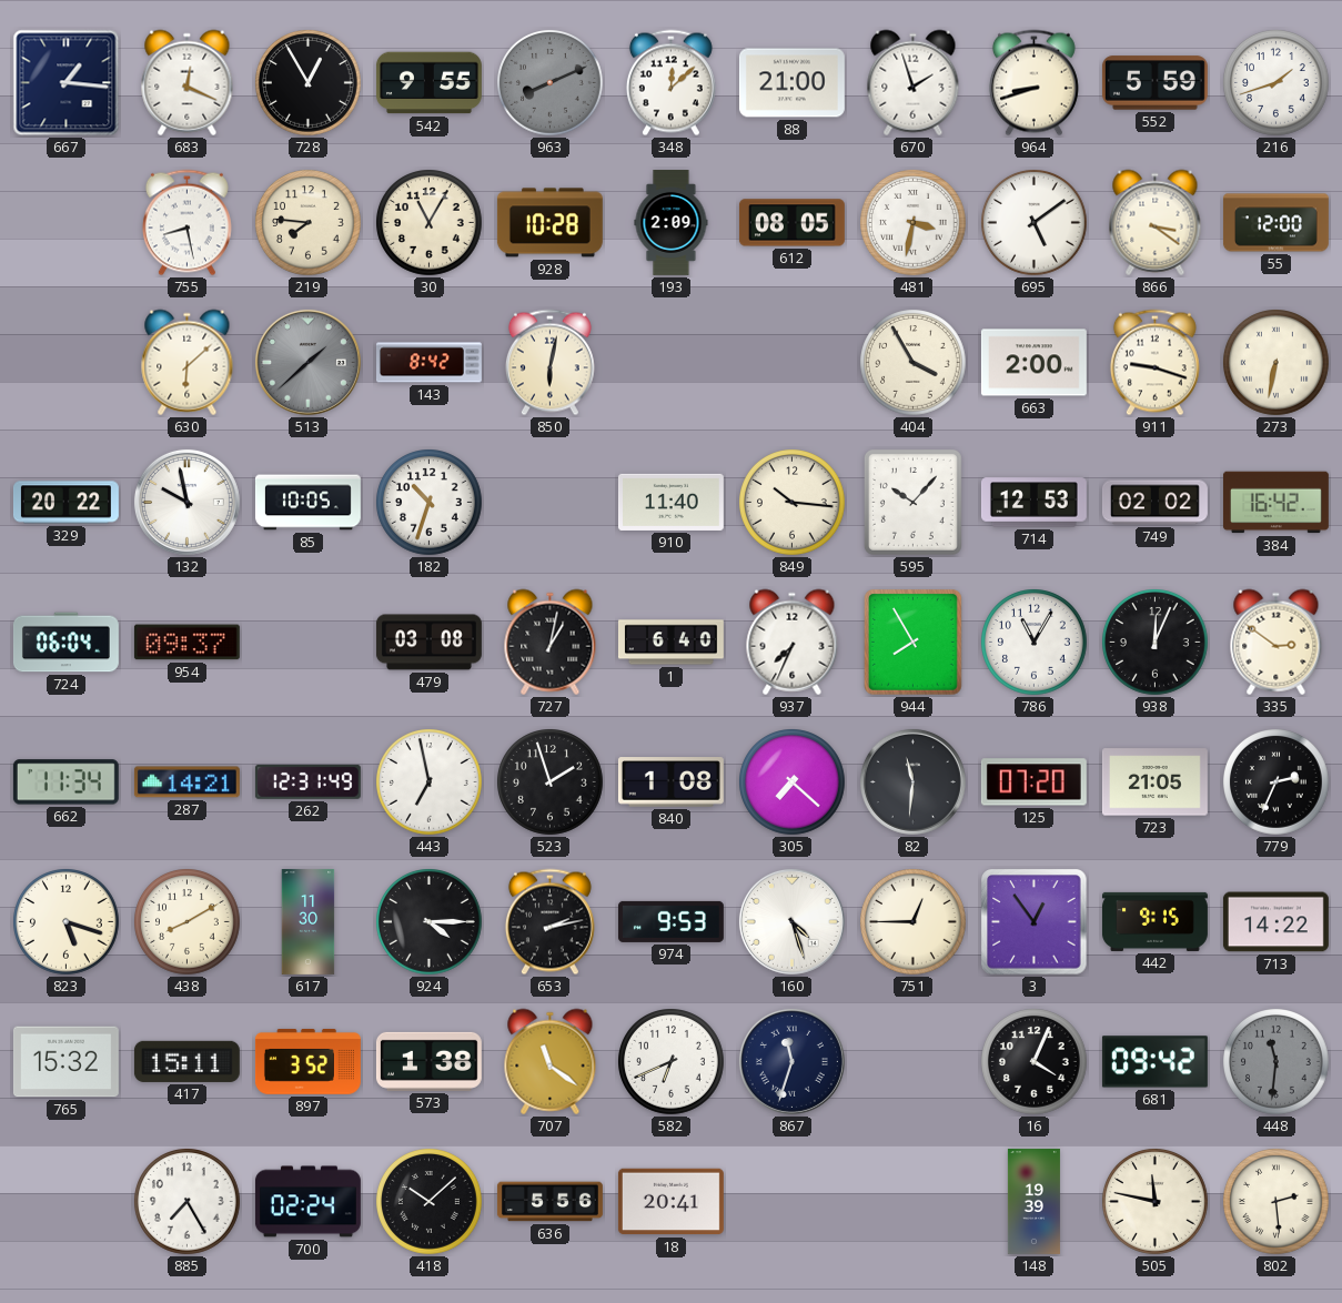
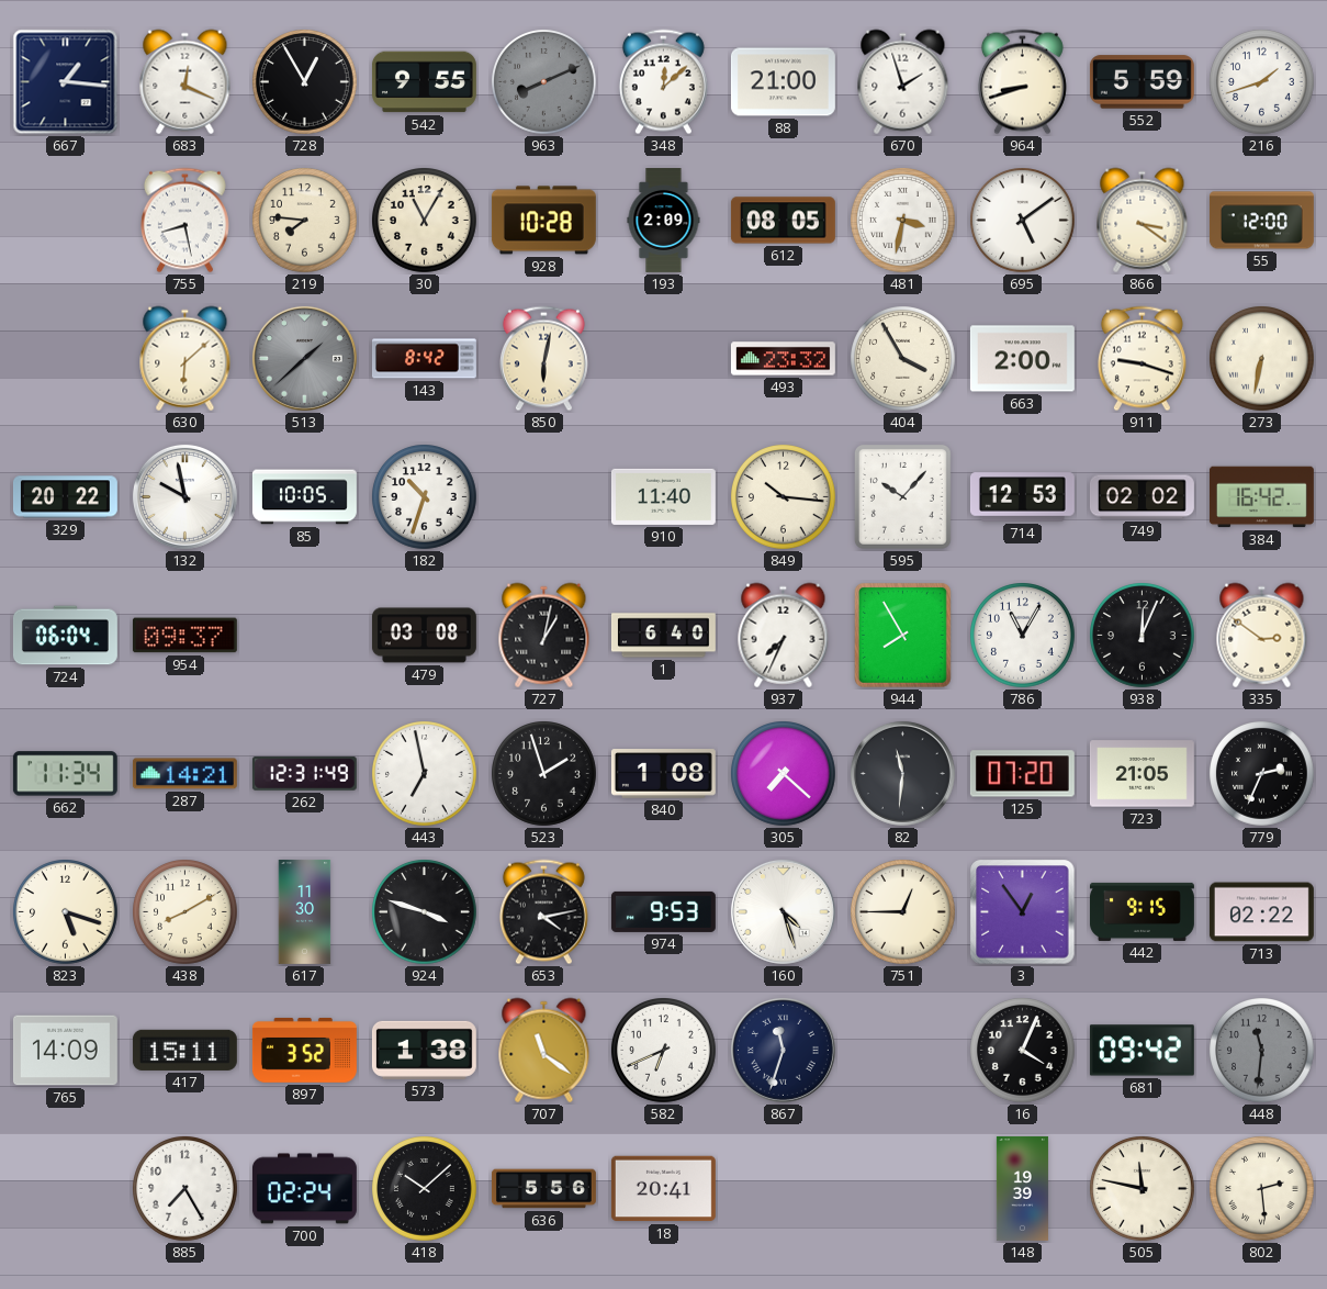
493: none -> 23:32 (783, 359)
924: 4:15 -> 3:48 (425, 912)
653: 2:13 -> 4:13 (543, 912)
713: 14:22 -> 02:22 (1261, 912)
765: 15:32 -> 14:09 (65, 1051)
